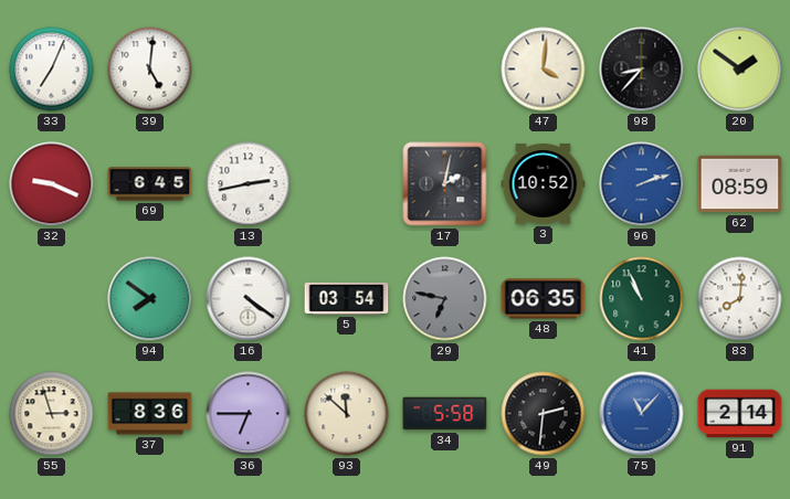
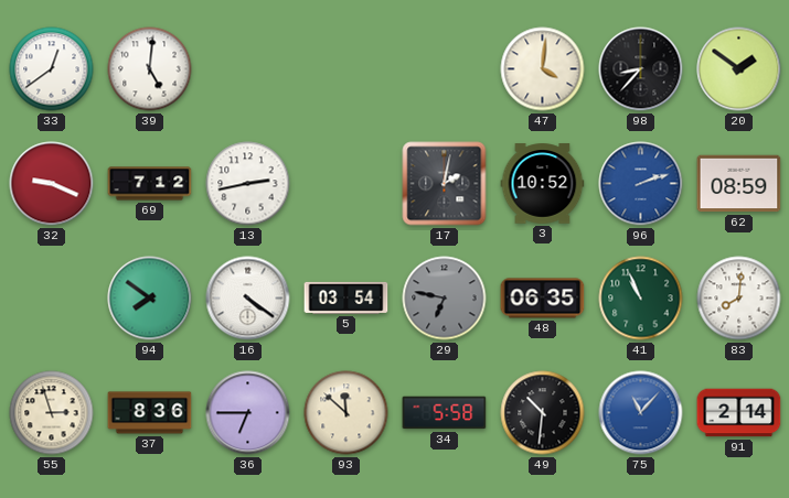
33: 7:04 -> 12:39 (52, 69)
69: 6:45 -> 7:12 (150, 184)
49: 2:31 -> 10:31 (543, 413)
